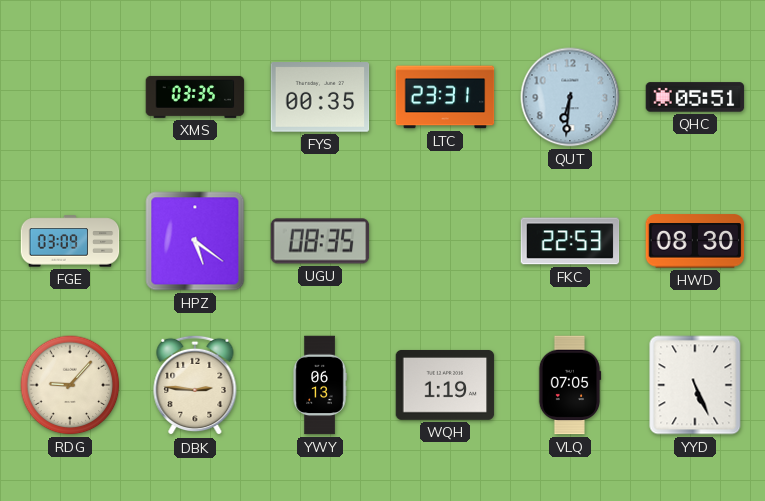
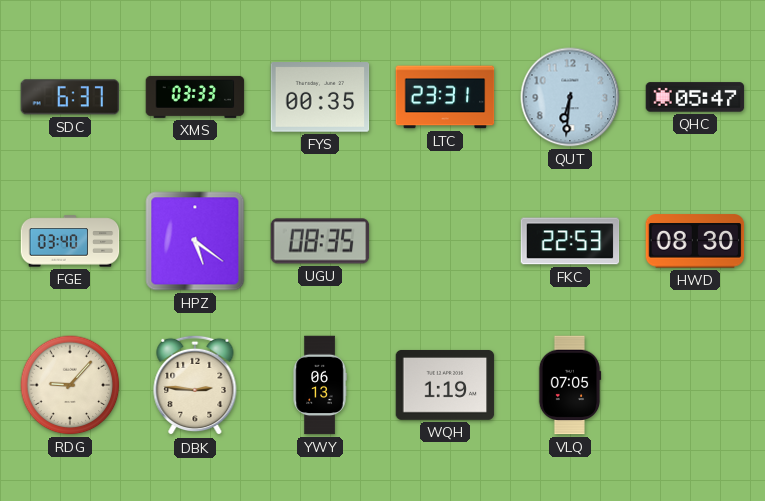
SDC: none -> 6:37 (70, 97)
XMS: 03:35 -> 03:33 (195, 97)
QHC: 05:51 -> 05:47 (695, 97)
FGE: 03:09 -> 03:40 (70, 241)
YYD: 5:26 -> none (695, 385)
